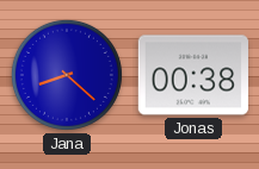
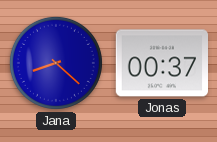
Jonas: 00:38 -> 00:37 (162, 63)
